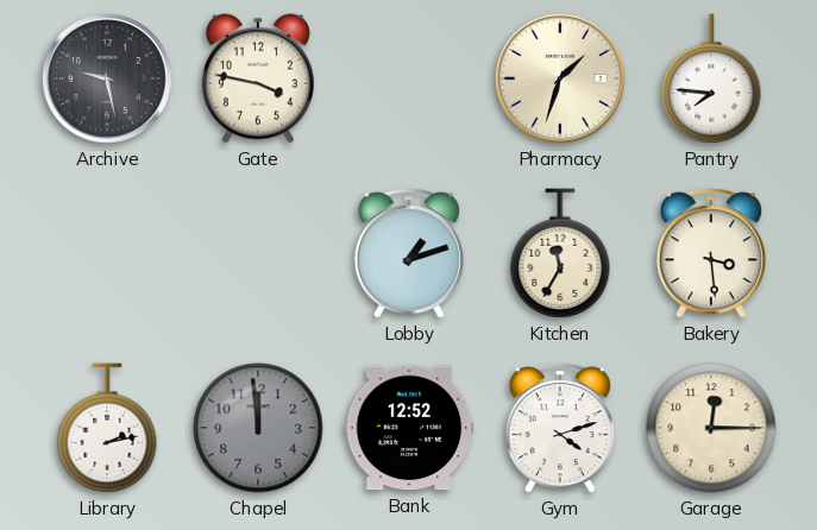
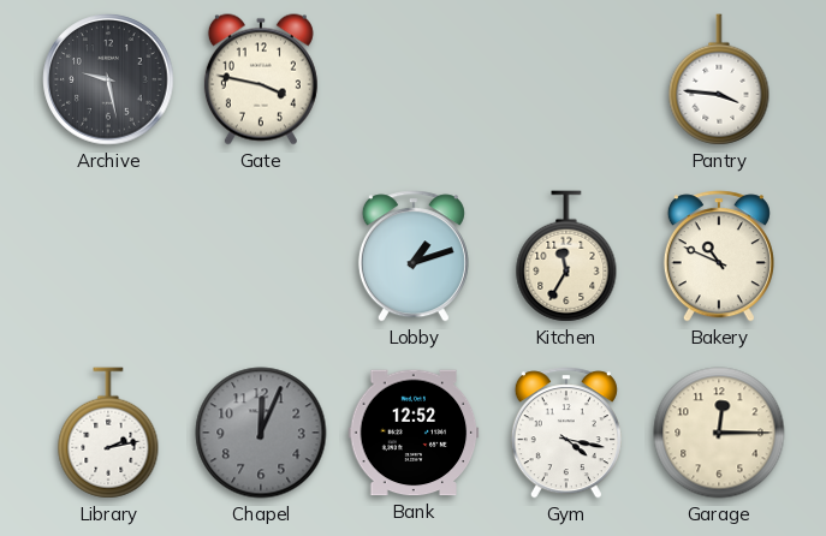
Pharmacy: 1:33 -> none (560, 78)
Pantry: 7:46 -> 3:46 (719, 79)
Bakery: 3:29 -> 10:49 (719, 256)
Chapel: 11:59 -> 12:04 (261, 433)
Gym: 4:12 -> 4:17 (566, 433)
